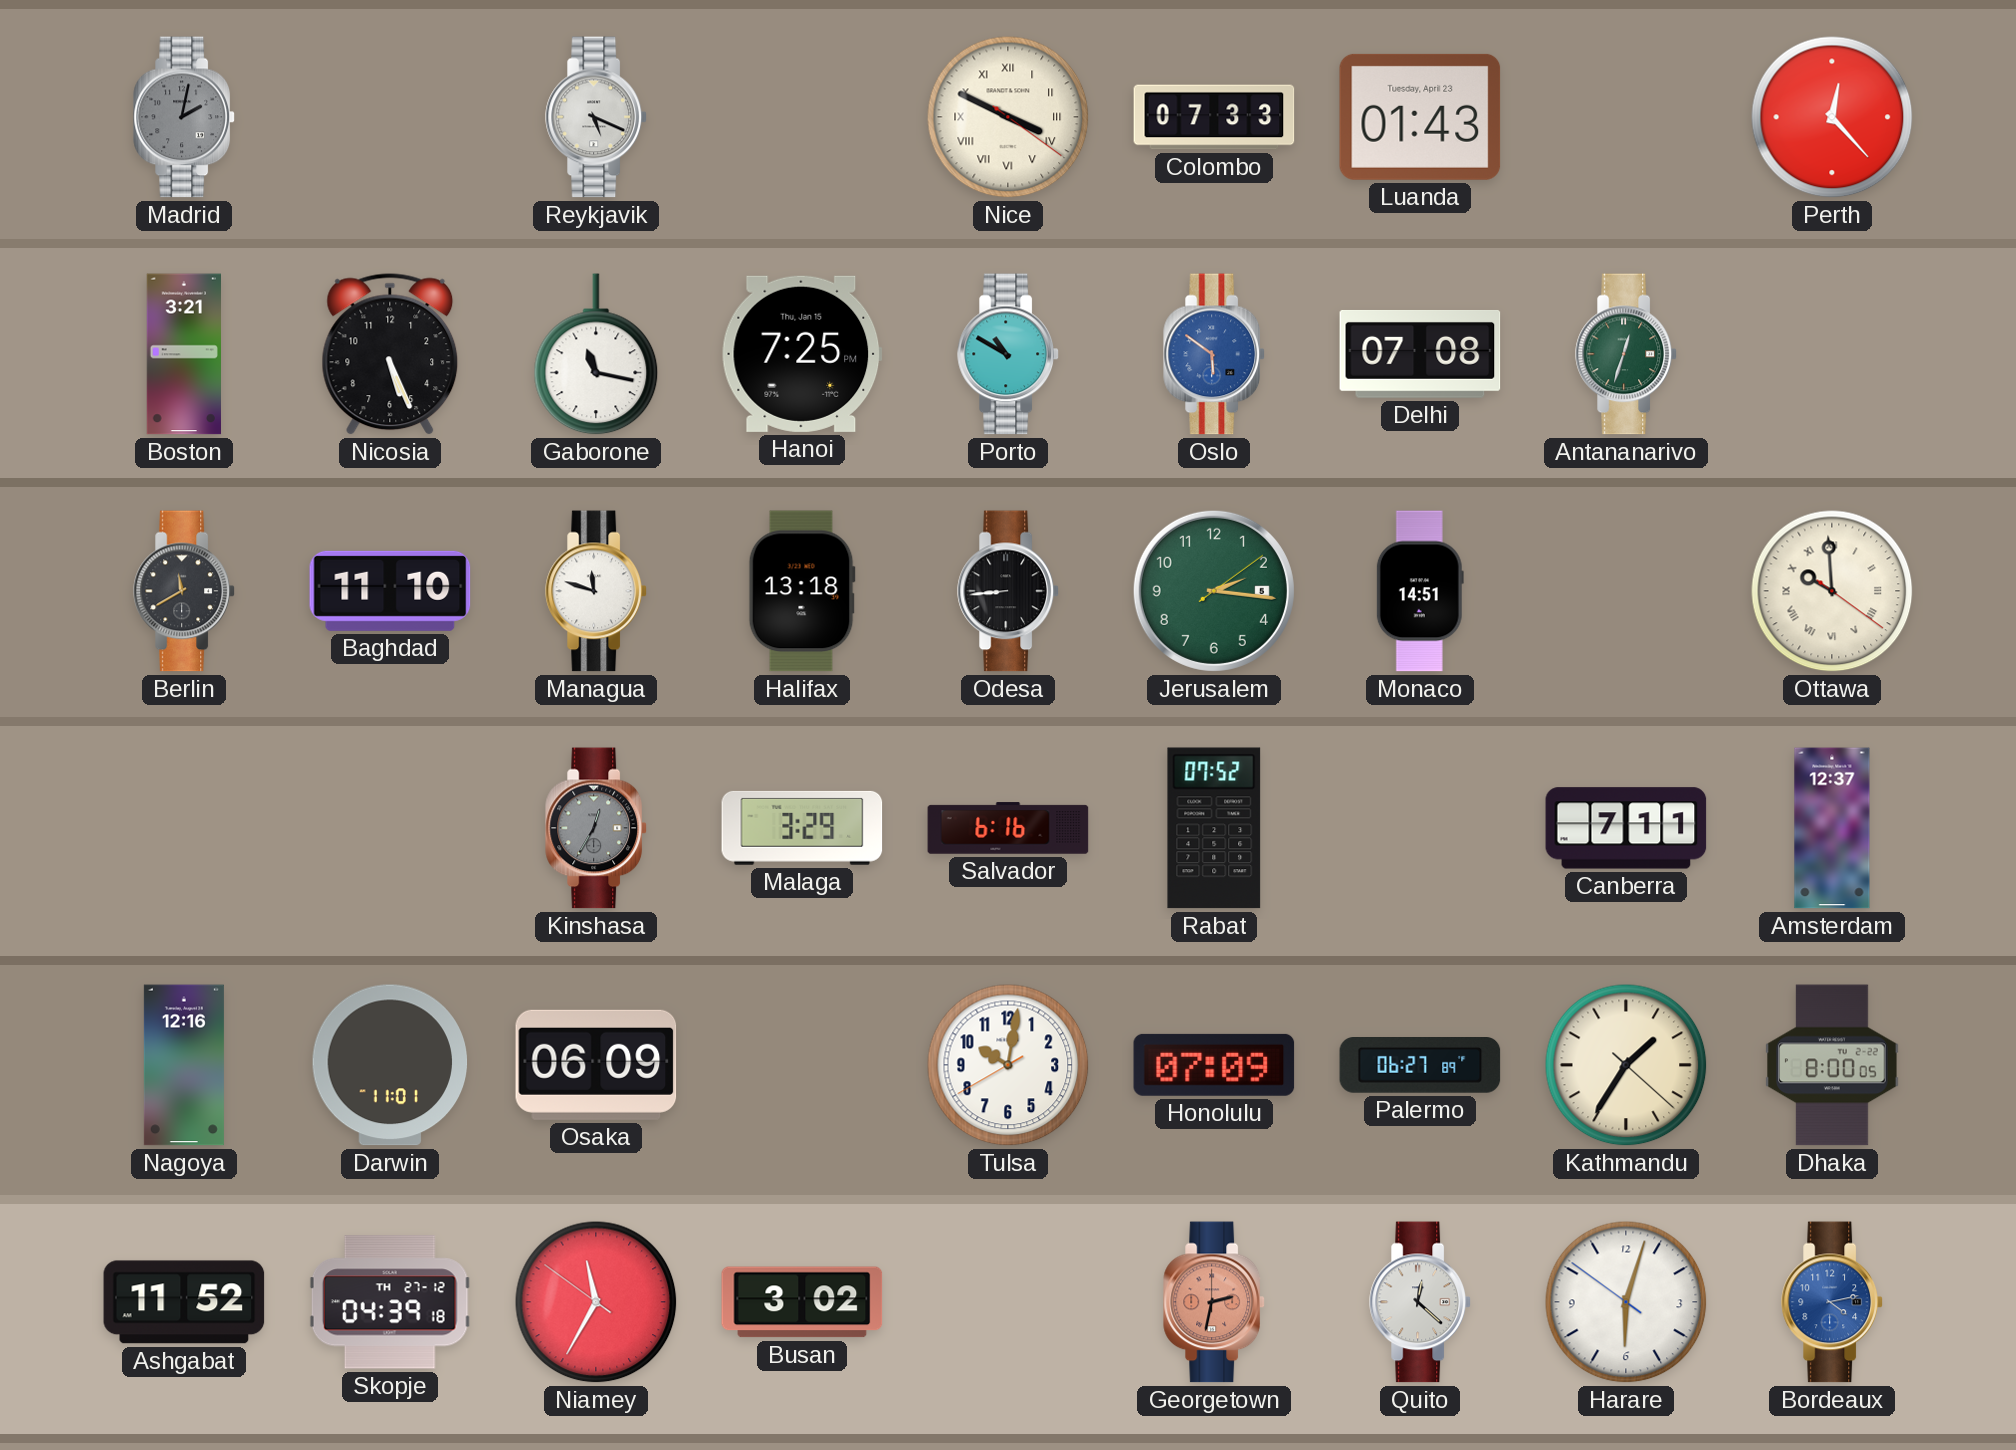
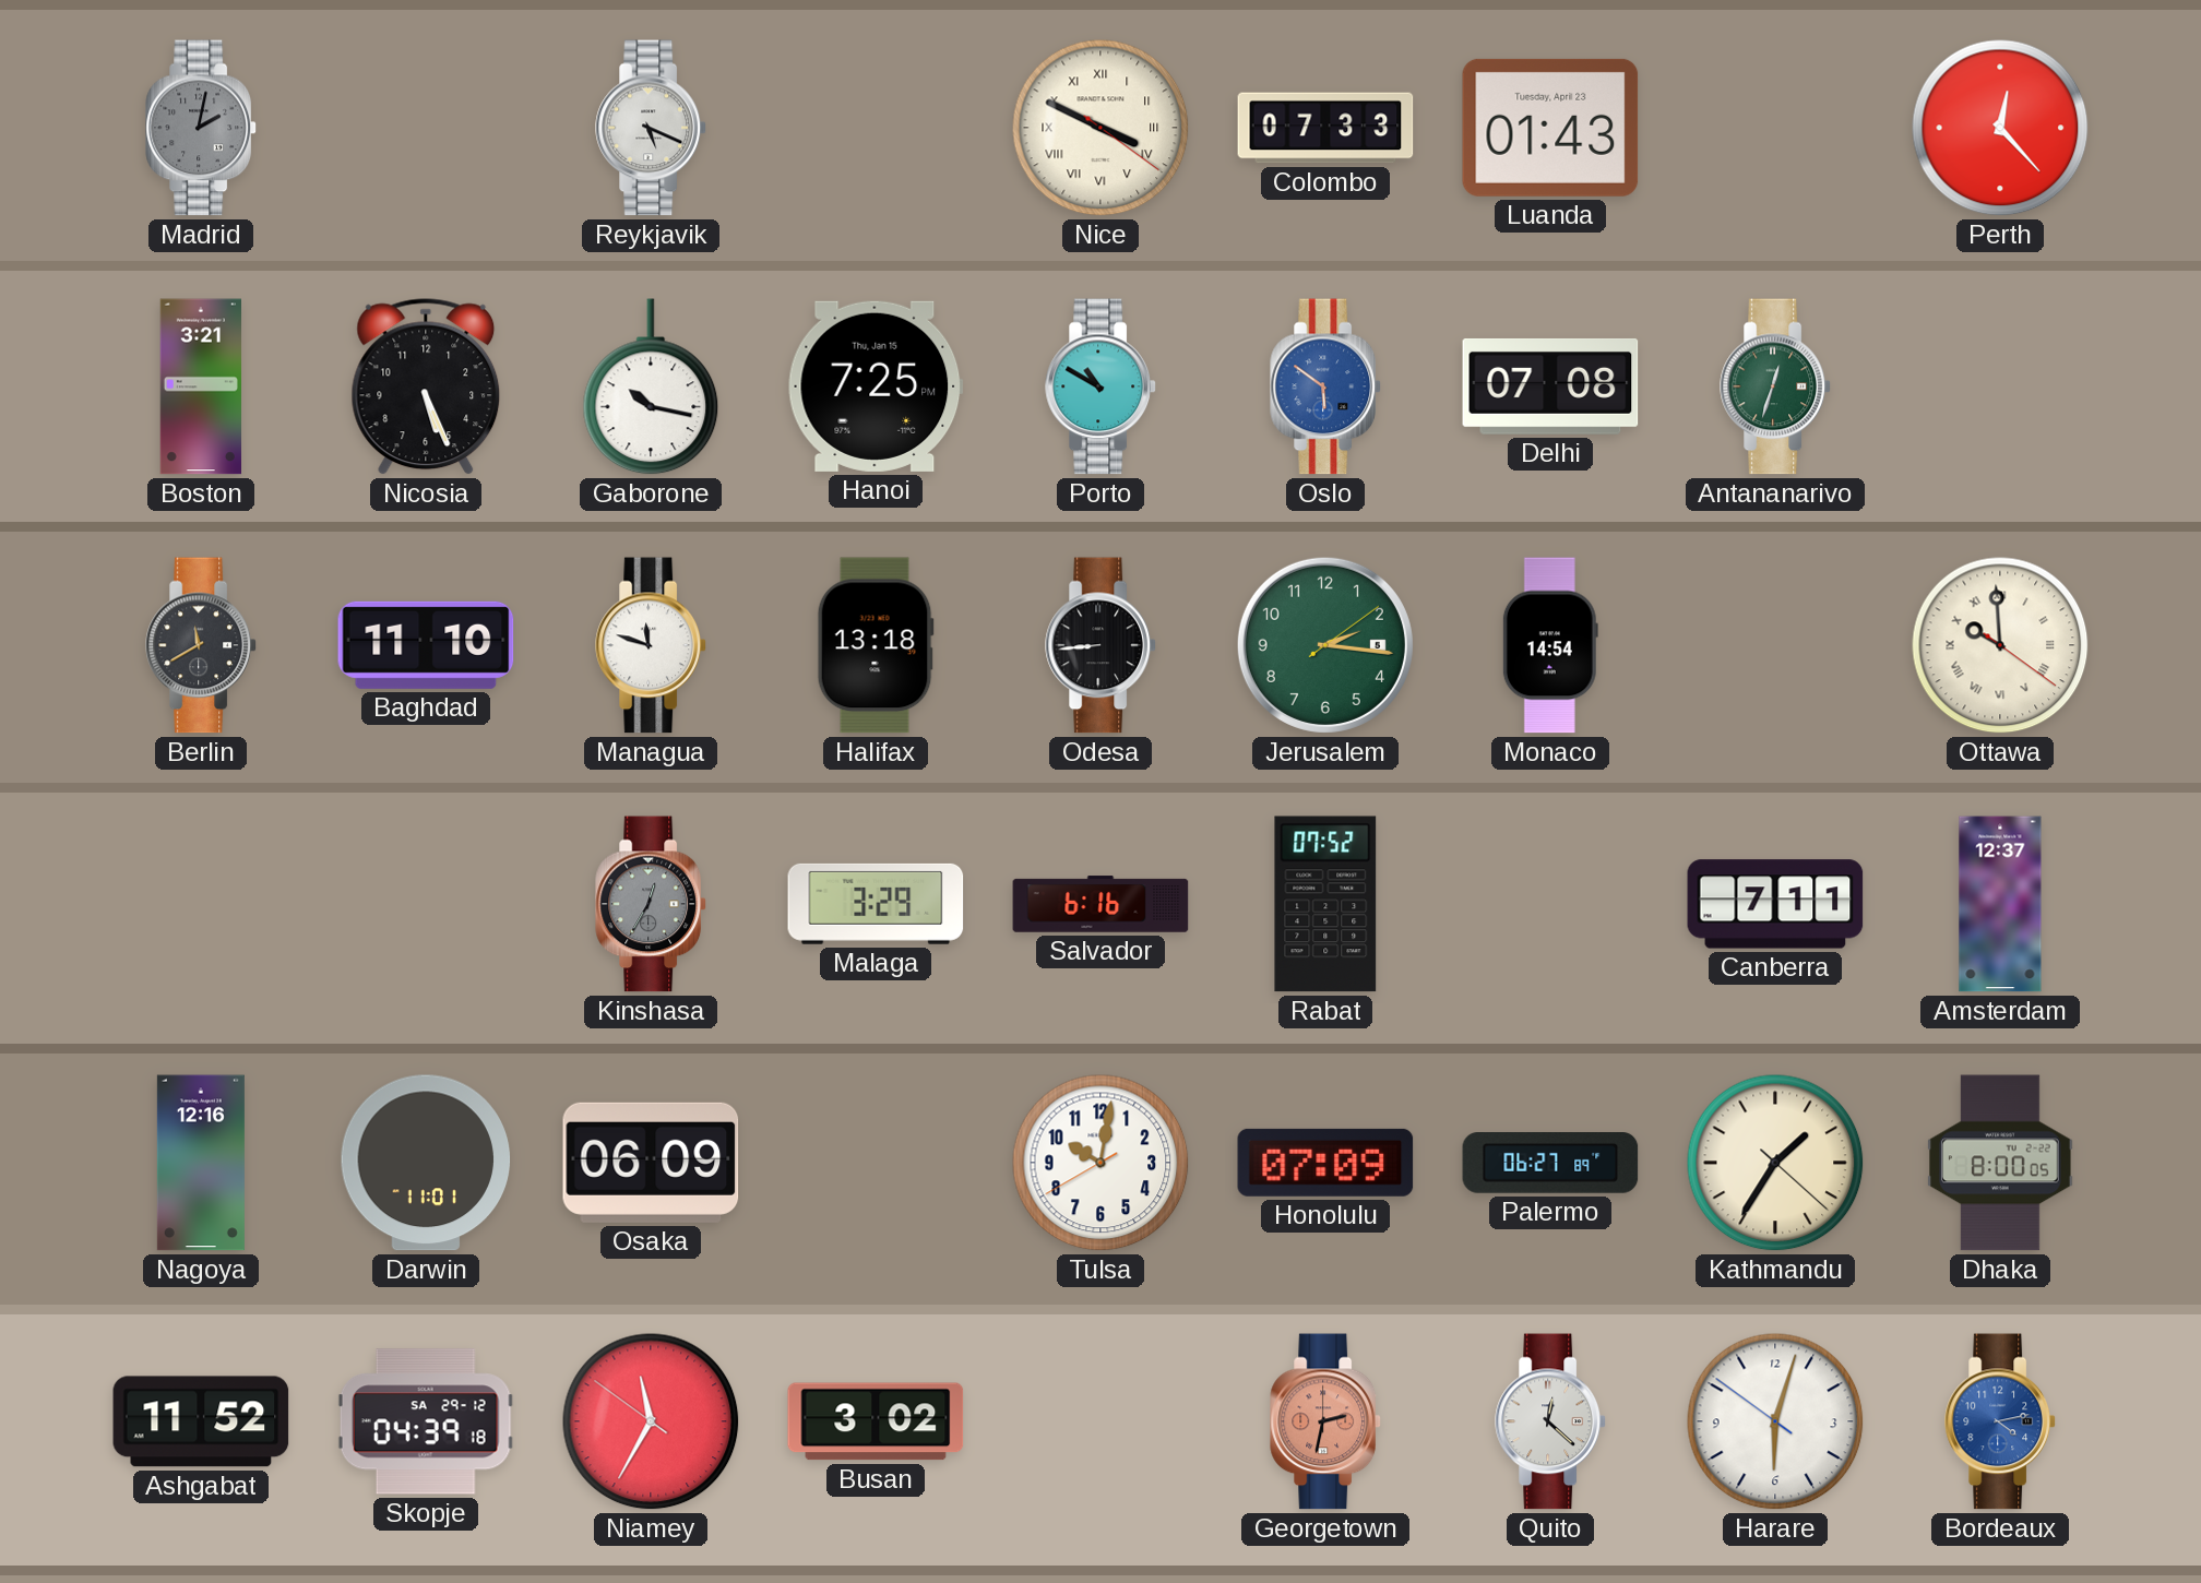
Gaborone: 11:17 -> 10:17 (651, 386)
Monaco: 14:51 -> 14:54 (1550, 645)
Skopje date: TH 27-12 -> SA 29-12 (426, 1421)
